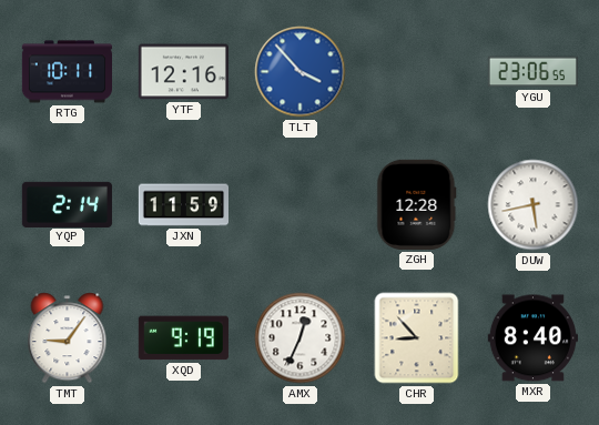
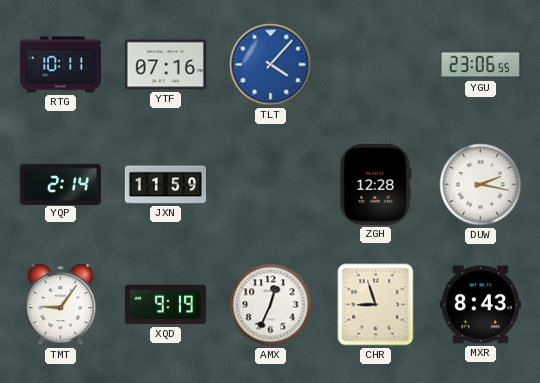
YTF: 12:16 -> 07:16 (165, 65)
TLT: 3:53 -> 4:07 (271, 65)
DUW: 5:43 -> 2:17 (481, 185)
CHR: 8:53 -> 8:57 (376, 305)
MXR: 8:40 -> 8:43 (480, 305)
